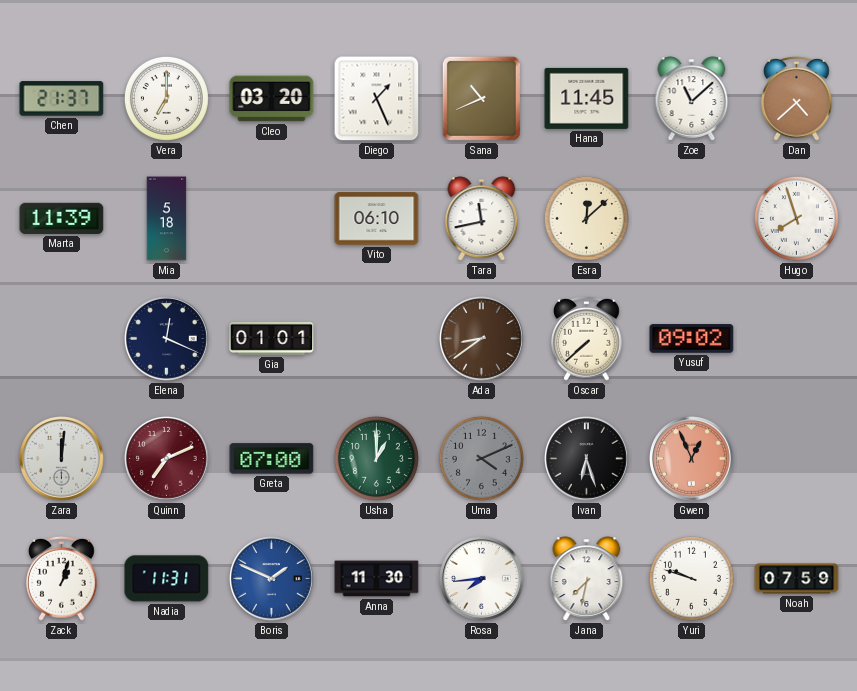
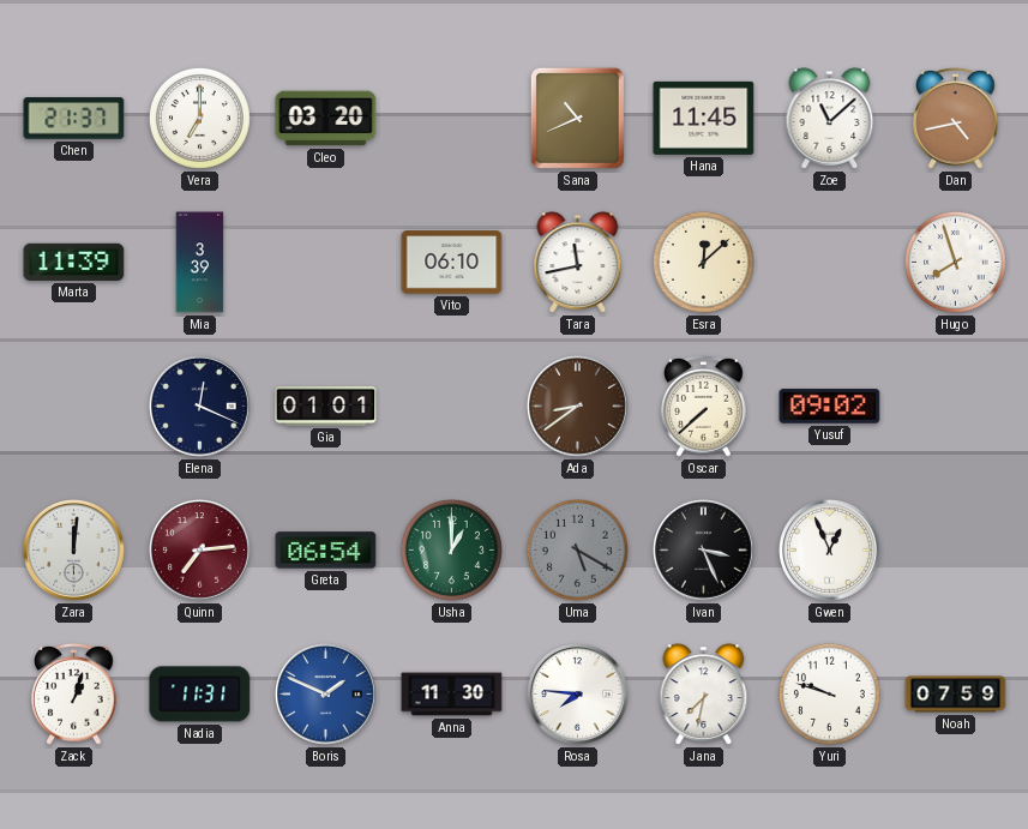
Diego: 1:26 -> none (377, 99)
Dan: 4:38 -> 4:43 (956, 118)
Mia: 5:18 -> 3:39 (200, 263)
Quinn: 7:11 -> 7:14 (200, 551)
Greta: 07:00 -> 06:54 (326, 551)
Uma: 4:11 -> 5:20 (577, 549)
Ivan: 6:27 -> 3:26 (704, 551)
Gwen dial: salmon -> white (830, 551)
Rosa: 7:44 -> 7:46 (578, 695)
